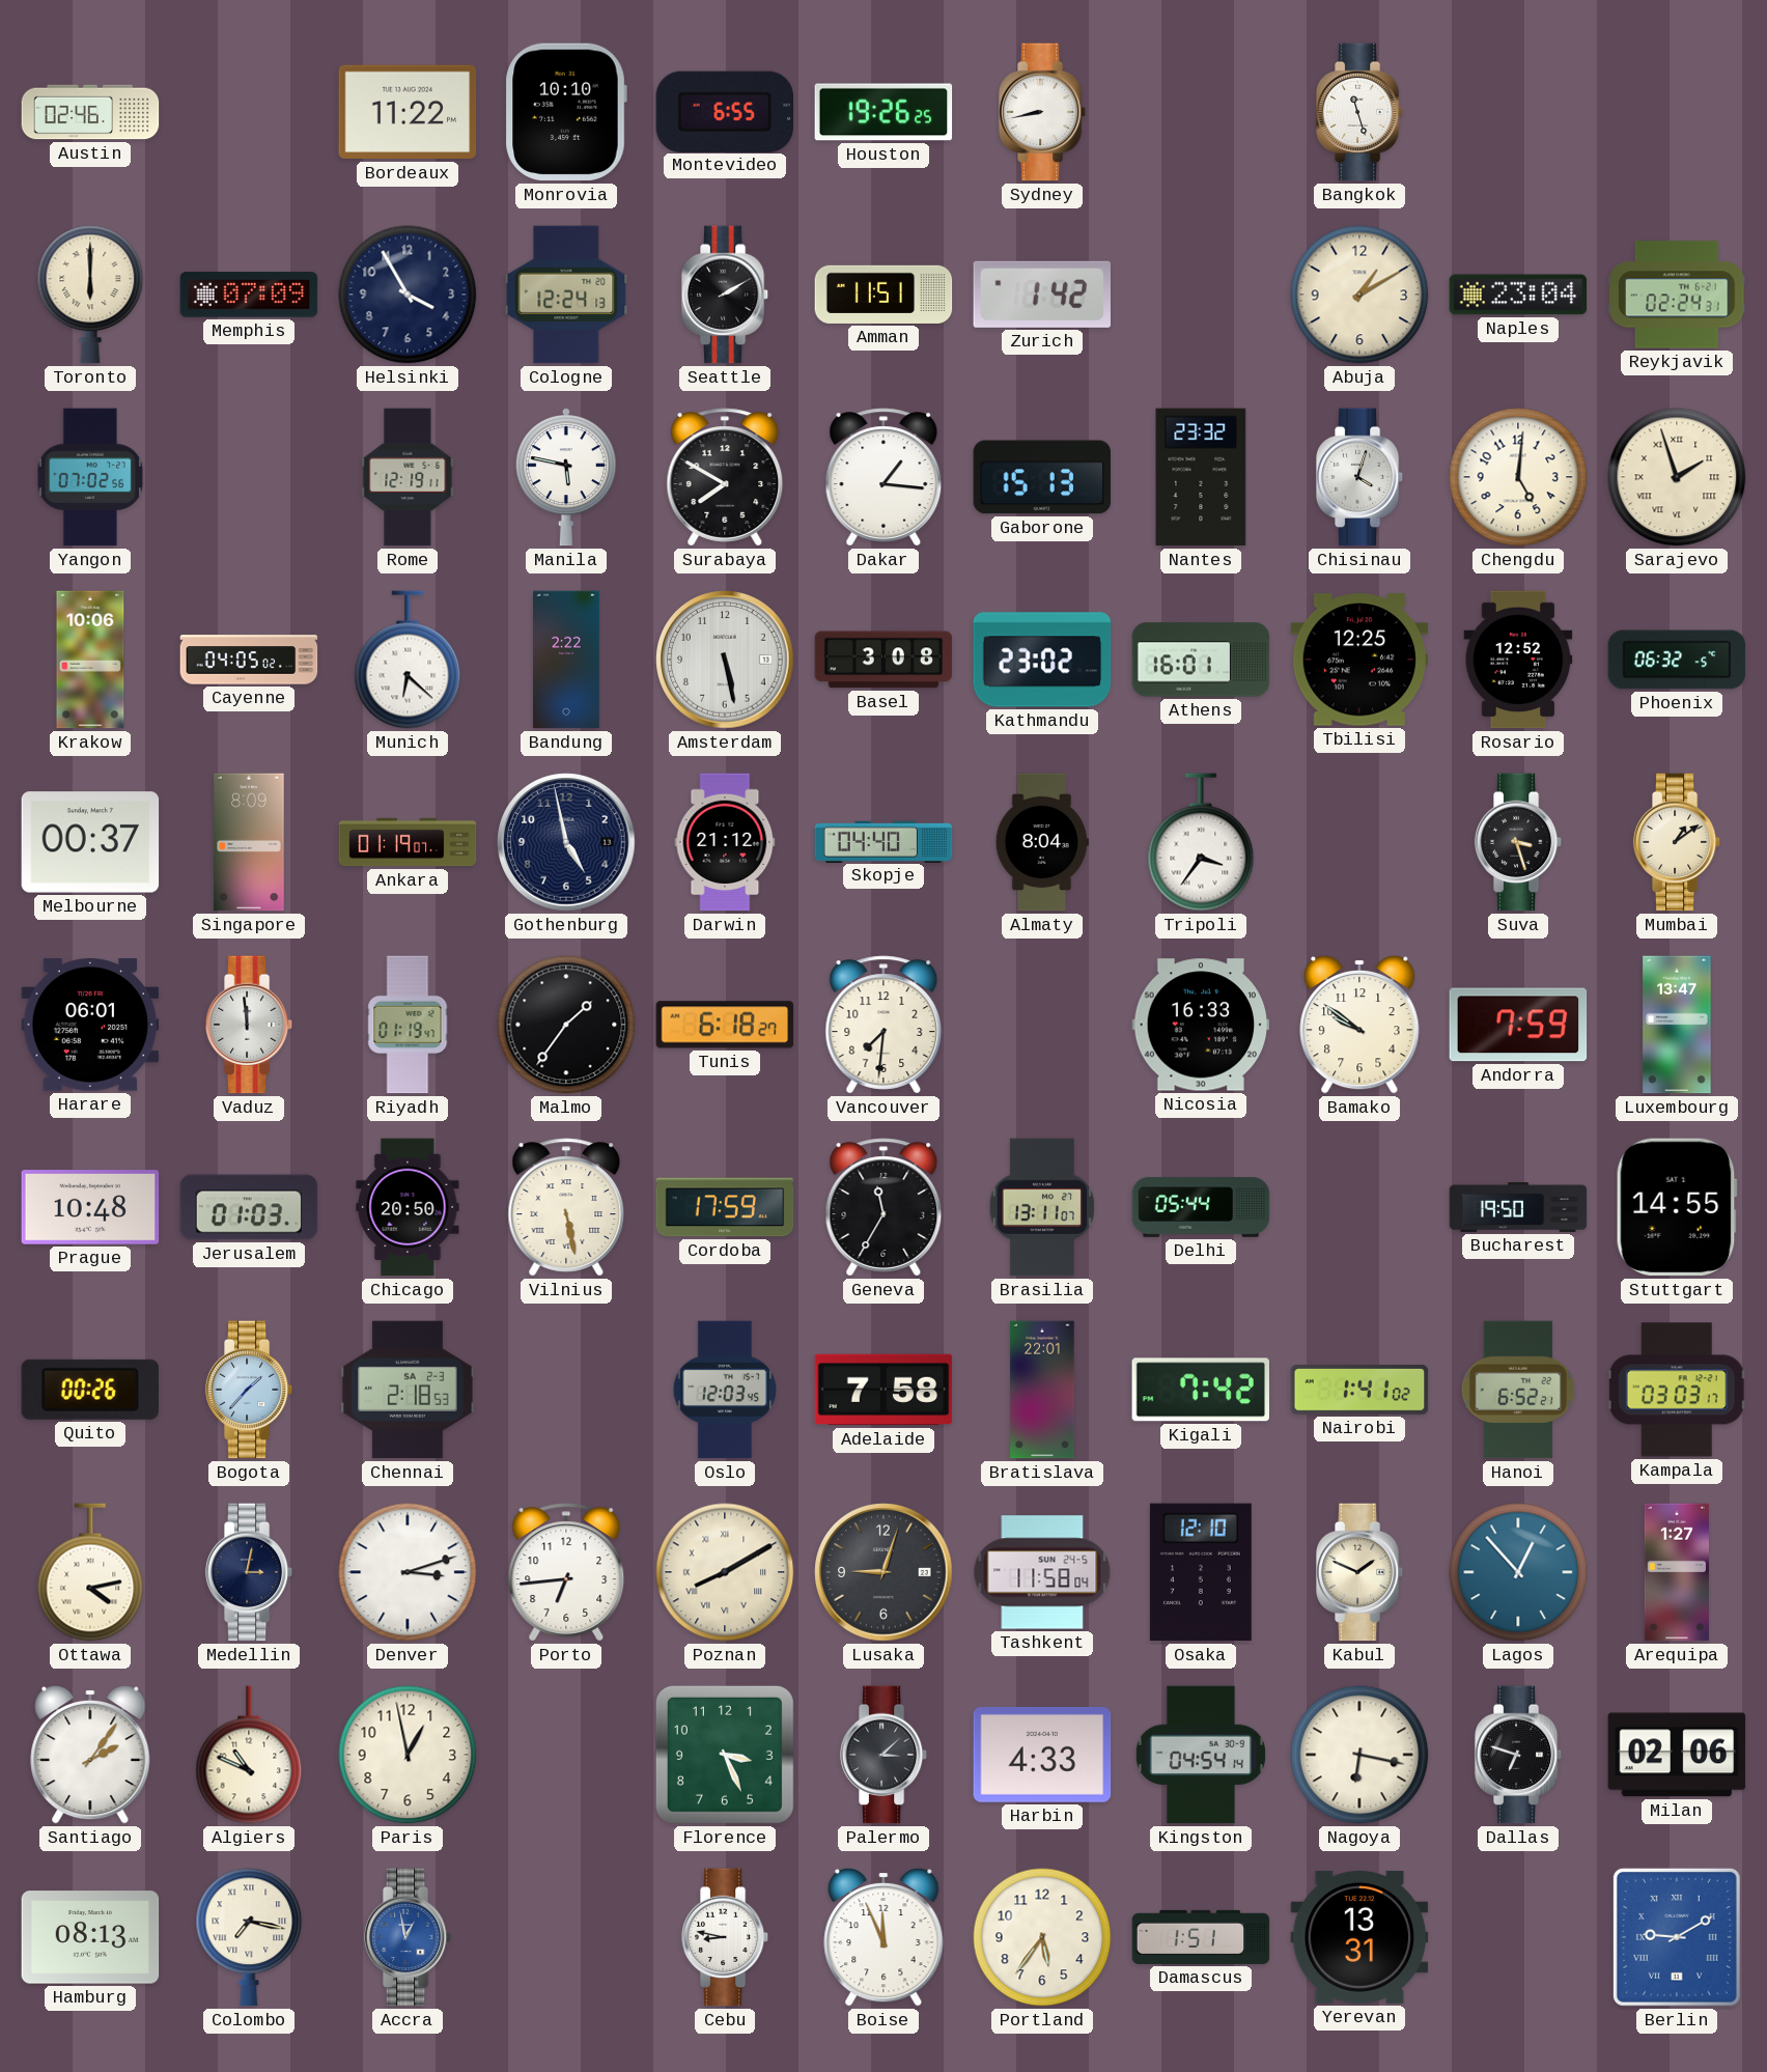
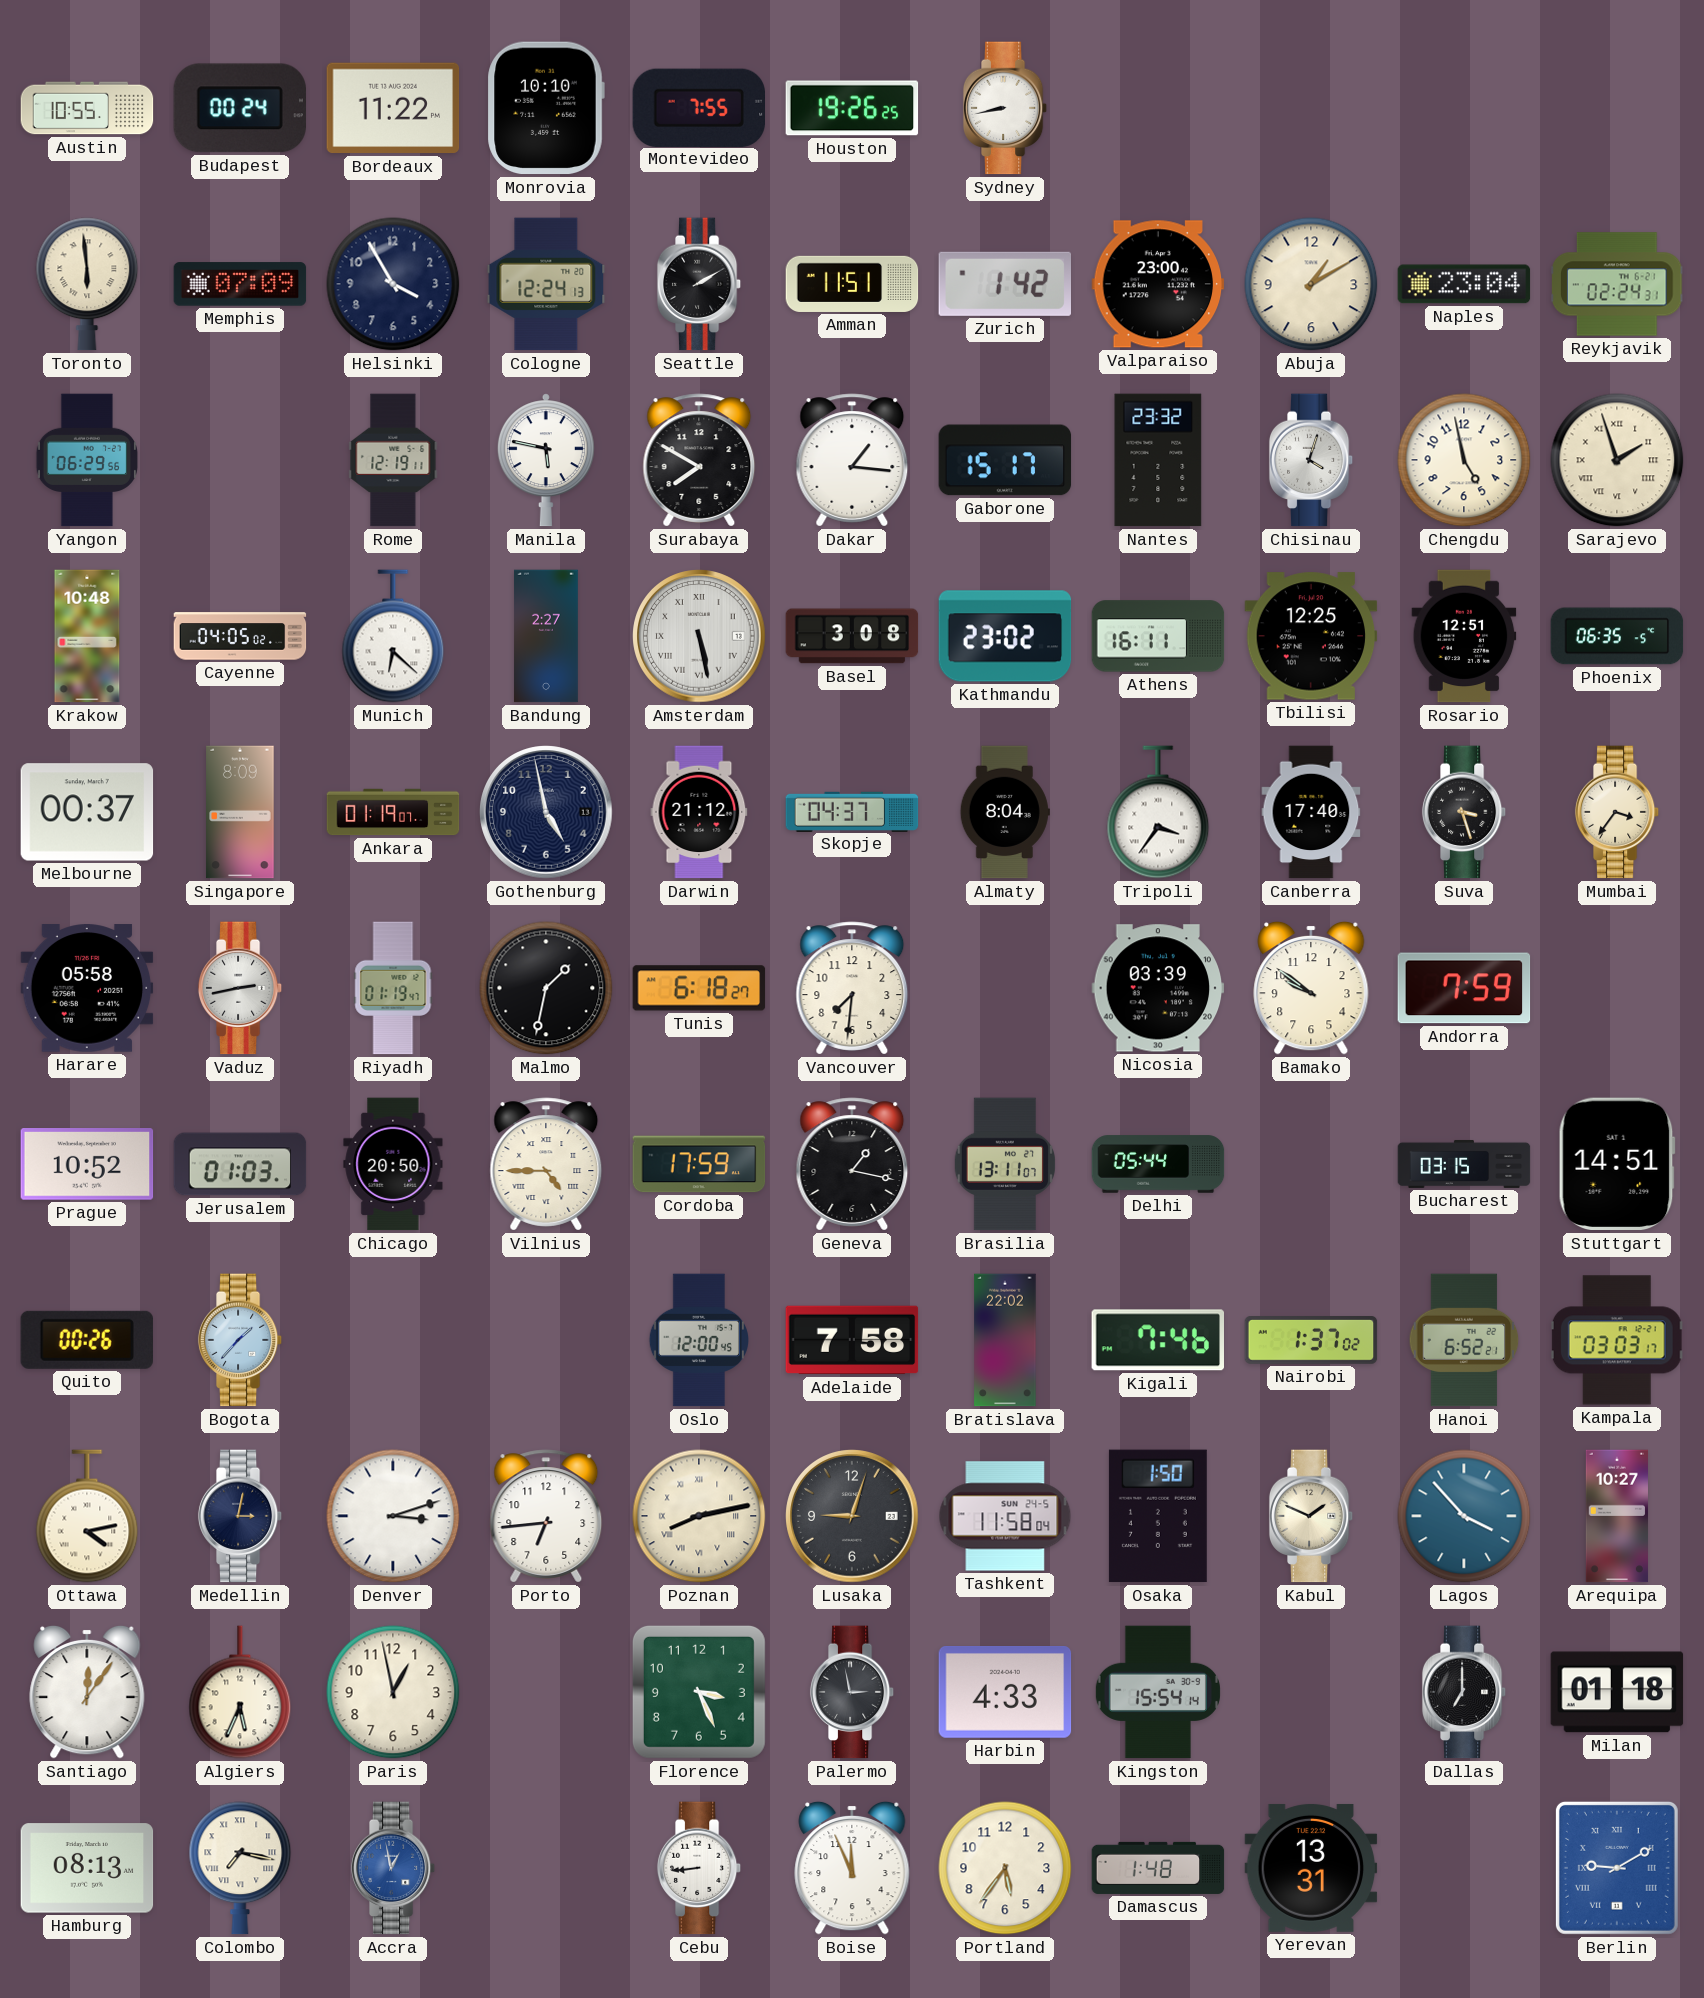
Austin: 02:46 -> 10:55 (87, 108)
Budapest: none -> 00:24 (239, 108)
Montevideo: 6:55 -> 7:55 (699, 107)
Bangkok: 11:27 -> none (1359, 112)
Toronto: 6:00 -> 5:59 (87, 284)
Valparaiso: none -> 23:00 (1158, 284)
Yangon: 07:02 -> 06:29 (87, 460)
Gaborone: 15:13 -> 15:17 (1005, 460)
Chengdu: 5:01 -> 4:58 (1464, 460)
Krakow: 10:06 -> 10:48 (87, 636)
Bandung: 2:22 -> 2:27 (546, 636)
Amsterdam numerals: Arabic -> Roman (699, 636)
Athens: 16:01 -> 16:11 (1158, 636)
Rosario: 12:52 -> 12:51 (1464, 636)
Phoenix: 06:32 -> 06:35 (1617, 636)
Skopje: 04:40 -> 04:37 (852, 811)
Canberra: none -> 17:40 (1311, 812)
Mumbai: 1:09 -> 3:36 (1617, 812)
Harare: 06:01 -> 05:58 (87, 988)
Vaduz: 11:59 -> 2:43 (240, 988)
Malmo: 1:36 -> 1:32 (546, 988)
Nicosia: 16:33 -> 03:39 (1158, 988)
Luxembourg: 13:47 -> none (1677, 1025)
Prague: 10:48 -> 10:52 (87, 1164)
Vilnius: 5:28 -> 4:45 (546, 1164)
Geneva: 11:35 -> 1:17 (852, 1164)
Bucharest: 19:50 -> 03:15 (1464, 1164)
Stuttgart: 14:55 -> 14:51 (1617, 1164)
Chennai: 2:18 -> none (408, 1390)
Oslo: 12:03 -> 12:00 (699, 1340)
Bratislava: 22:01 -> 22:02 (1005, 1340)
Kigali: 7:42 -> 7:46 (1157, 1340)
Nairobi: 1:41 -> 1:37 (1311, 1341)
Poznan: 8:10 -> 8:13 (699, 1516)
Osaka: 12:10 -> 1:50 (1158, 1516)
Lagos: 12:53 -> 3:53 (1464, 1516)
Arequipa: 1:27 -> 10:27 (1617, 1516)
Santiago: 2:06 -> 12:06 (87, 1692)
Algiers: 10:49 -> 5:34 (240, 1692)
Palermo: 3:08 -> 2:58 (852, 1692)
Kingston: 04:54 -> 15:54 (1158, 1692)
Nagoya: 6:17 -> none (1359, 1755)
Dallas: 6:48 -> 7:00 (1464, 1692)
Milan: 02:06 -> 01:18 (1617, 1692)
Cebu: 8:47 -> 8:44 (699, 1868)
Damascus: 1:51 -> 1:48 (1158, 1868)
